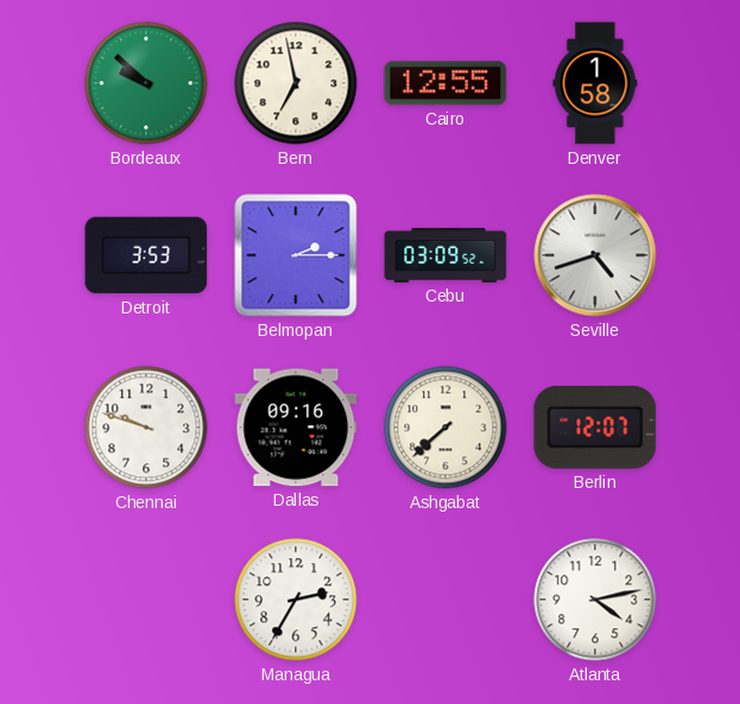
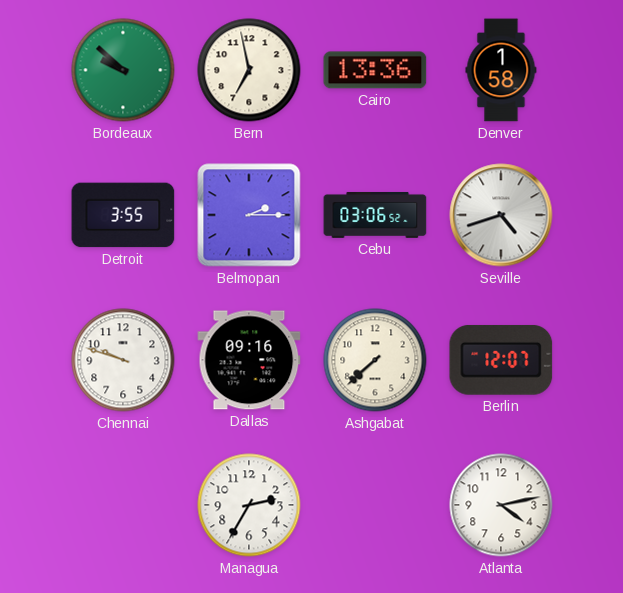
Cairo: 12:55 -> 13:36 (375, 70)
Detroit: 3:53 -> 3:55 (123, 215)
Cebu: 03:09 -> 03:06 (375, 215)
